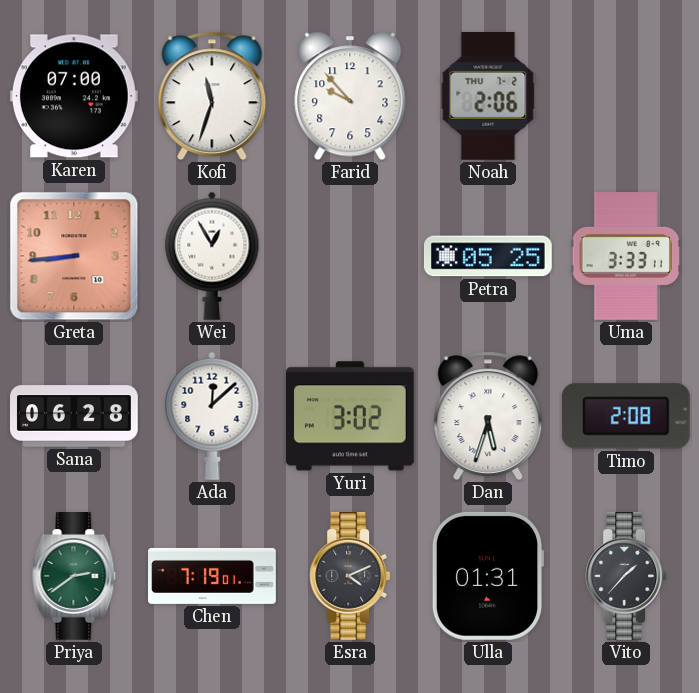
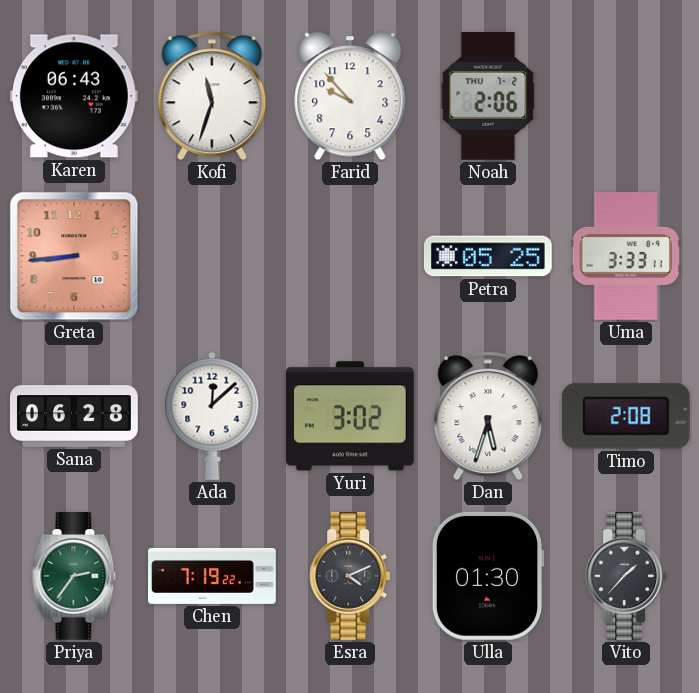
Karen: 07:00 -> 06:43 (74, 96)
Wei: 12:55 -> none (212, 256)
Priya: 2:39 -> 2:36 (74, 577)
Chen: 7:19:01 -> 7:19:22 (212, 576)
Ulla: 01:31 -> 01:30 (488, 576)
